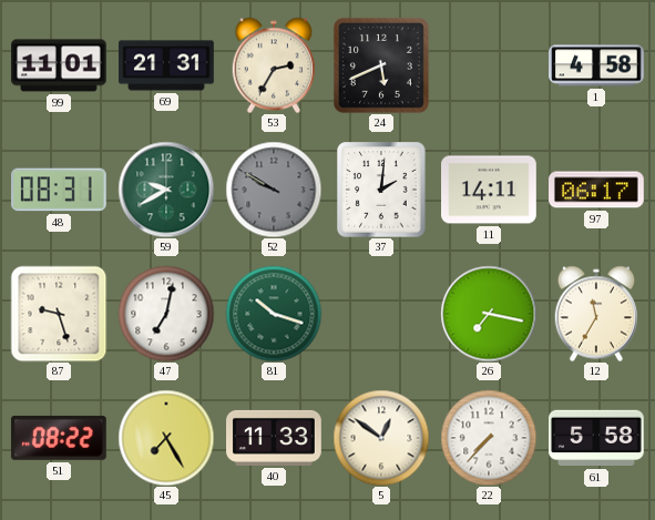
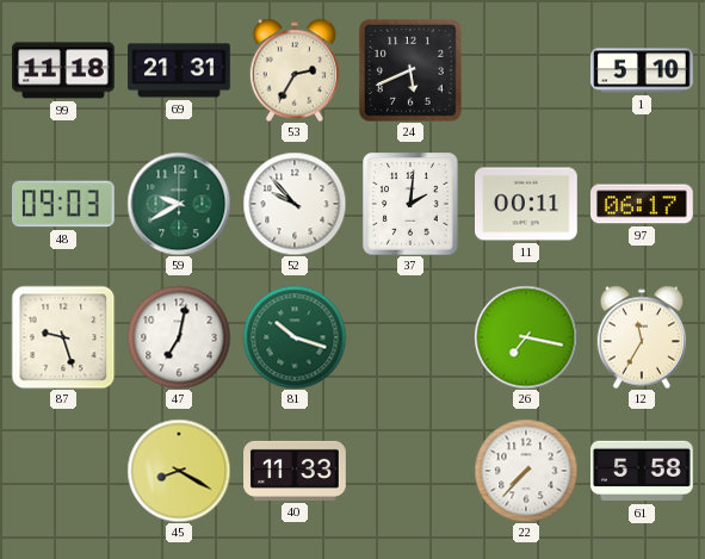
99: 11:01 -> 11:18 (64, 70)
1: 4:58 -> 5:10 (642, 70)
48: 08:31 -> 09:03 (64, 204)
52: 9:50 -> 9:53 (295, 204)
52 dial: grey -> white (295, 204)
11: 14:11 -> 00:11 (527, 204)
51: 08:22 -> none (59, 438)
45: 7:25 -> 8:20 (179, 471)
5: 12:51 -> none (381, 438)
